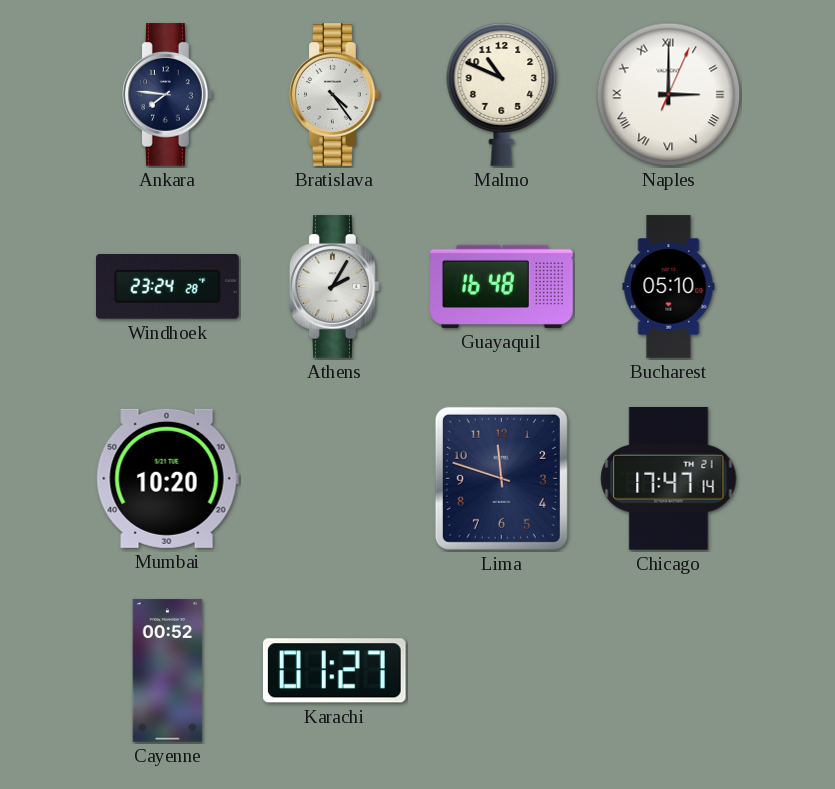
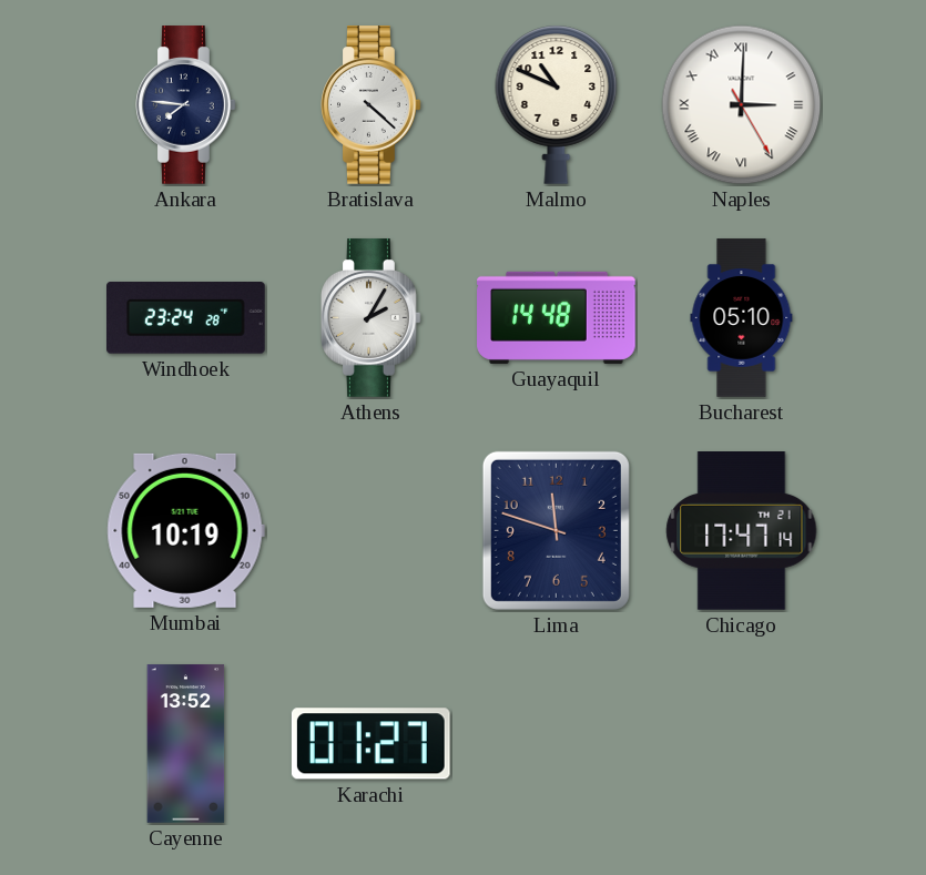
Bratislava: 4:24 -> 4:22 (372, 105)
Naples: 3:00:04 -> 3:00:25 (742, 105)
Guayaquil: 16:48 -> 14:48 (557, 317)
Mumbai: 10:20 -> 10:19 (185, 530)
Cayenne: 00:52 -> 13:52 (186, 744)
